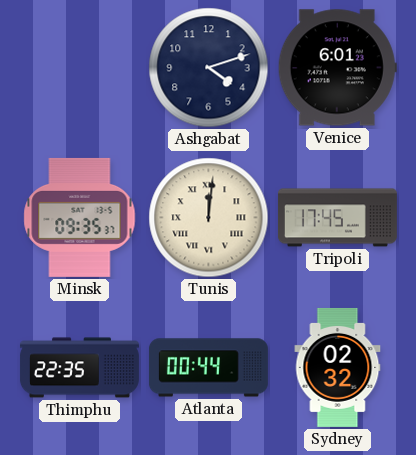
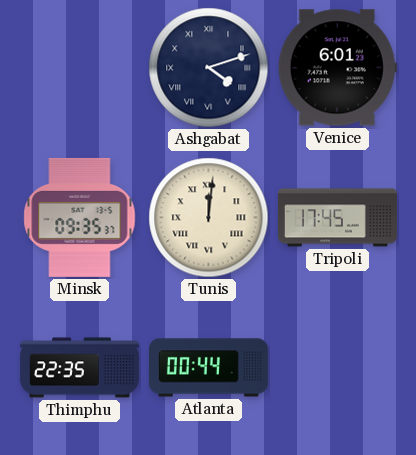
Ashgabat numerals: Arabic -> Roman (209, 68)
Sydney: 02:32 -> none (338, 367)
